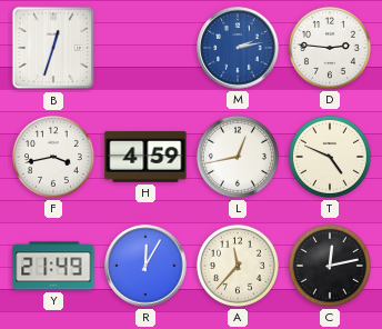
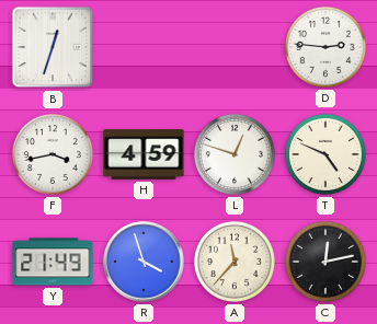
M: 2:13 -> none (238, 48)
L: 12:43 -> 12:48 (235, 154)
R: 12:05 -> 3:57 (144, 262)
